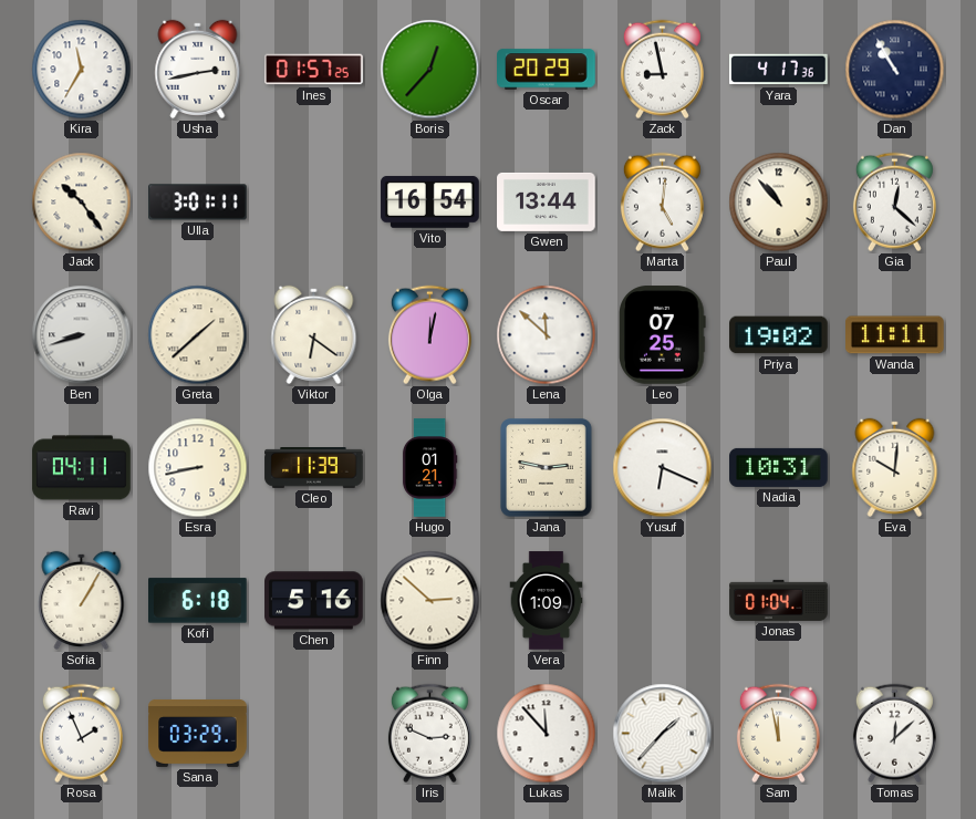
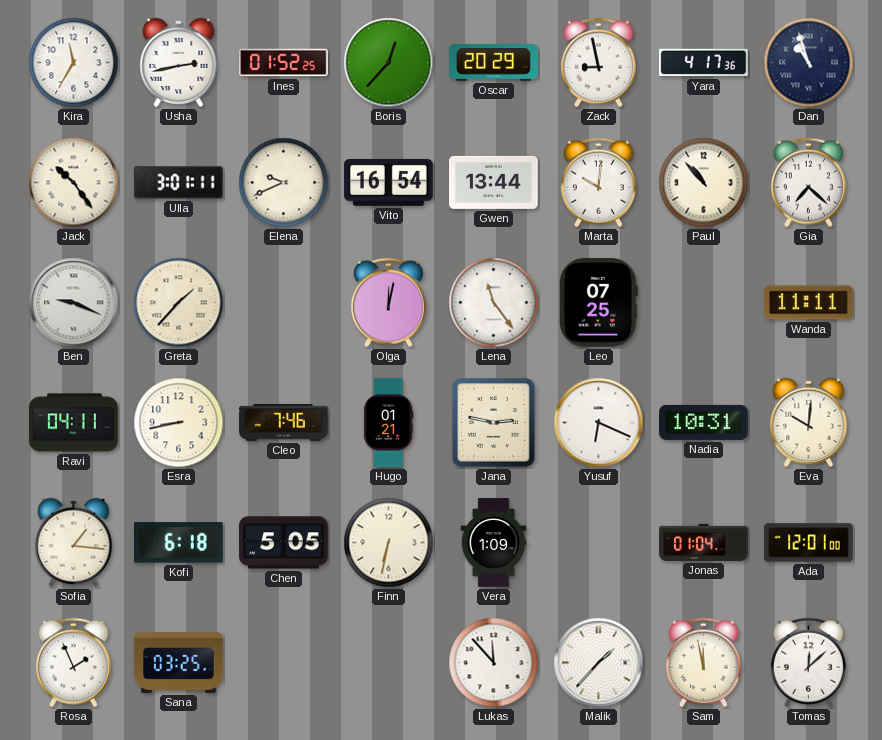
Ines: 01:57 -> 01:52 (284, 63)
Dan: 10:55 -> 10:57 (809, 63)
Elena: none -> 9:41 (284, 183)
Marta: 5:01 -> 10:01 (598, 183)
Gia: 12:22 -> 7:22 (808, 183)
Ben: 8:42 -> 9:19 (74, 303)
Greta: 1:38 -> 1:37 (179, 303)
Viktor: 6:21 -> none (314, 334)
Lena: 11:52 -> 11:24 (494, 303)
Priya: 19:02 -> none (779, 335)
Cleo: 11:39 -> 7:46 (284, 423)
Sofia: 1:05 -> 1:16 (74, 542)
Chen: 5:16 -> 5:05 (284, 543)
Finn: 2:52 -> 6:32 (389, 543)
Ada: none -> 12:01 (809, 543)
Sana: 03:29 -> 03:25 (179, 662)
Iris: 2:49 -> none (429, 734)
